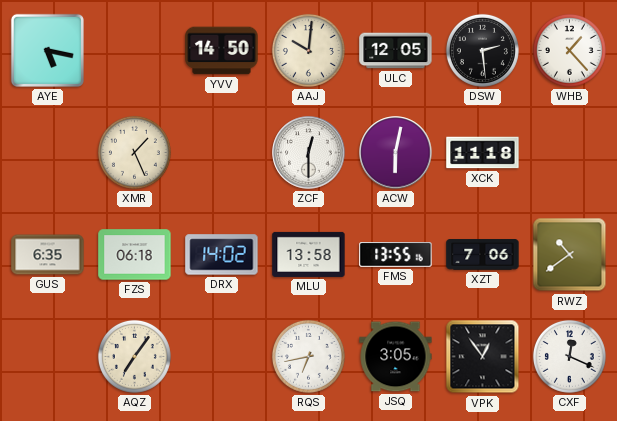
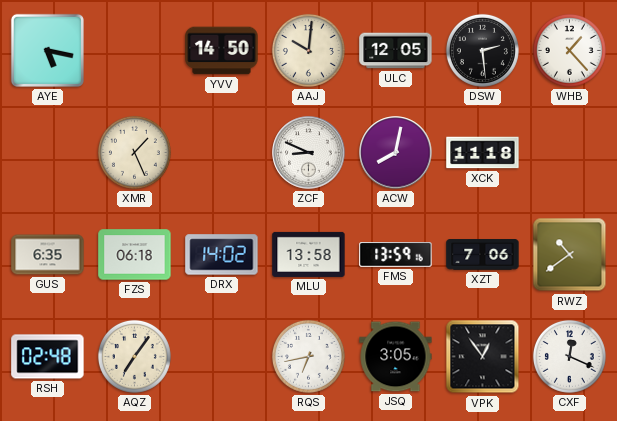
ZCF: 12:30 -> 8:49 (309, 153)
ACW: 6:02 -> 8:02 (396, 153)
FMS: 13:55 -> 13:59 (396, 255)
RSH: none -> 02:48 (48, 357)
